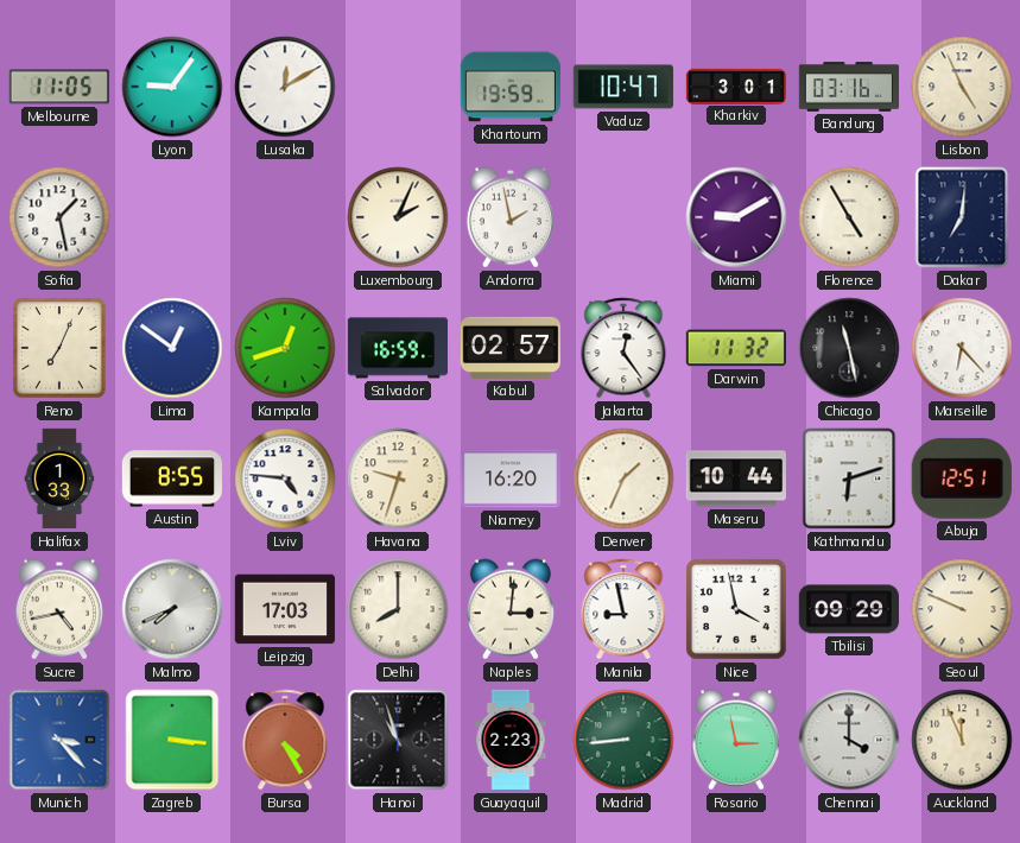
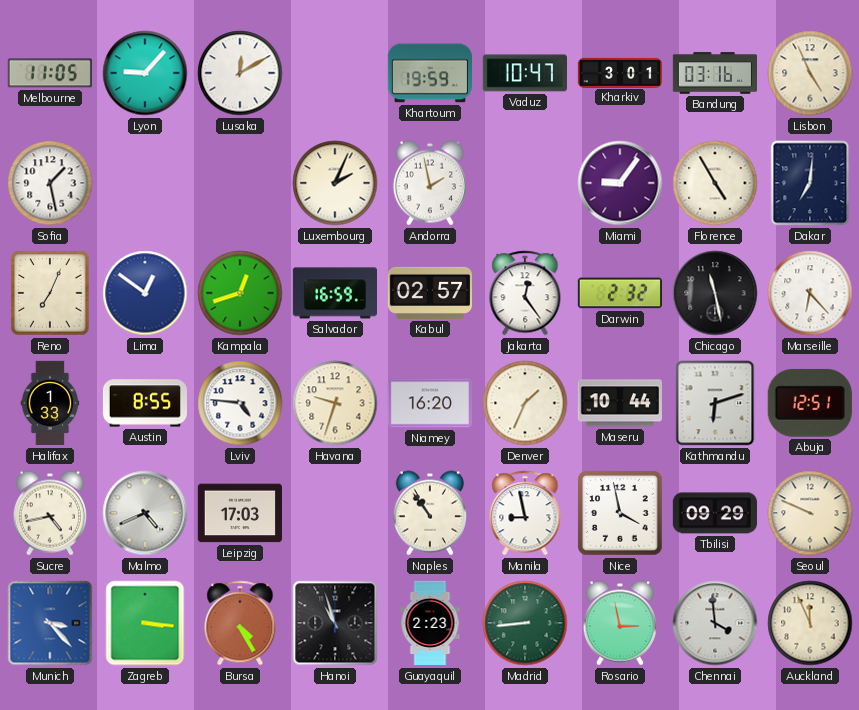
Lyon: 9:06 -> 9:07 (145, 73)
Miami: 9:10 -> 9:06 (620, 183)
Darwin: 11:32 -> 2:32 (620, 293)
Malmo: 7:41 -> 4:41 (145, 513)
Delhi: 8:00 -> none (398, 609)
Naples: 3:01 -> 10:54 (430, 513)
Chennai: 4:00 -> 3:59 (715, 623)
